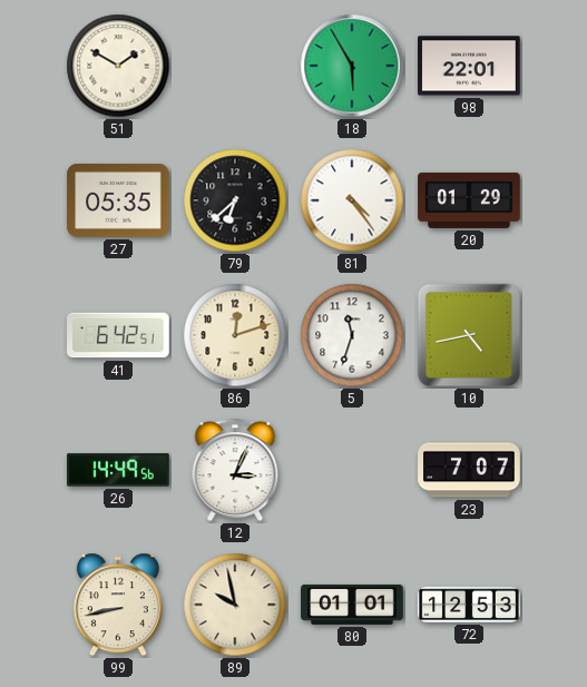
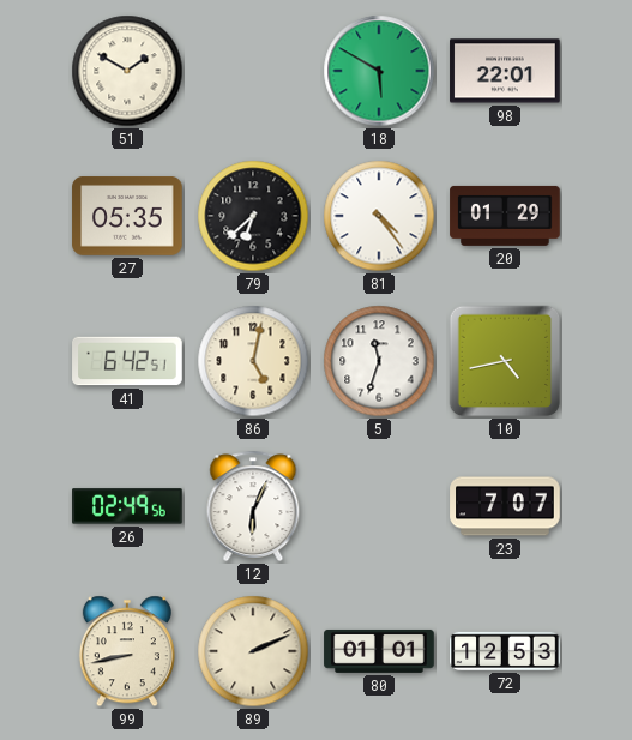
18: 5:55 -> 5:50 (379, 71)
86: 12:12 -> 5:02 (253, 361)
26: 14:49 -> 02:49 (127, 506)
12: 3:04 -> 6:04 (253, 506)
89: 9:58 -> 2:11 (253, 651)
